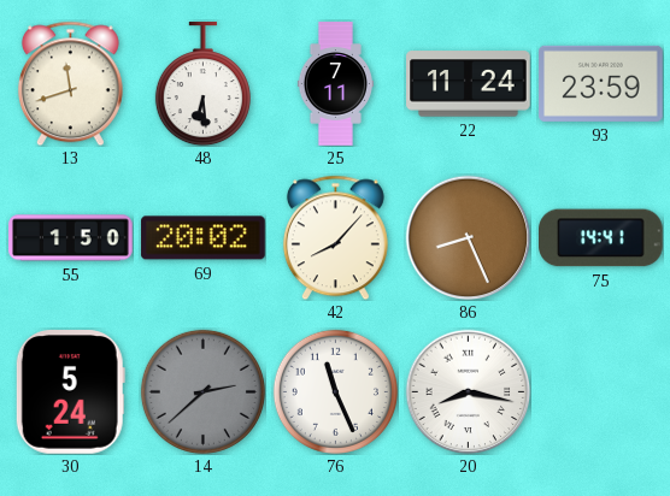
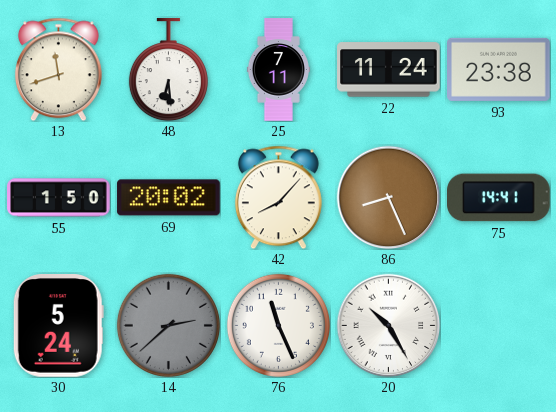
93: 23:59 -> 23:38 (499, 69)
20: 8:17 -> 10:25 (388, 325)
